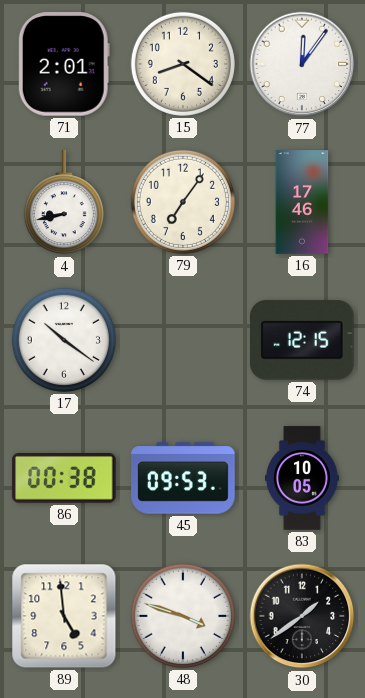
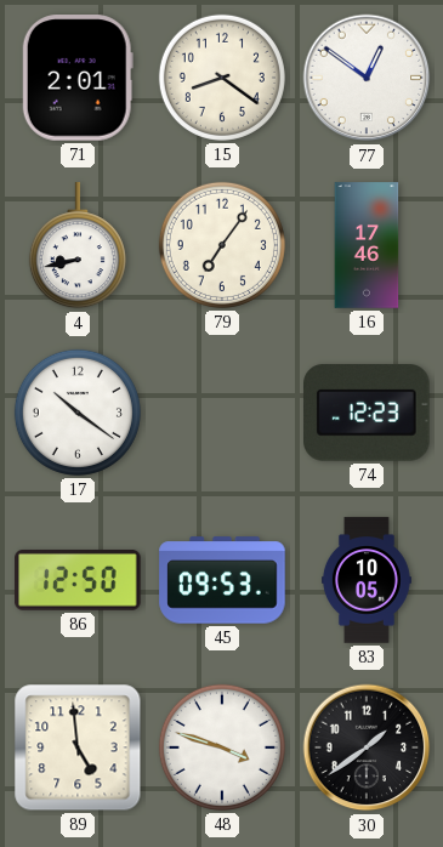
77: 12:06 -> 12:51 (367, 78)
74: 12:15 -> 12:23 (368, 413)
86: 00:38 -> 12:50 (78, 581)
